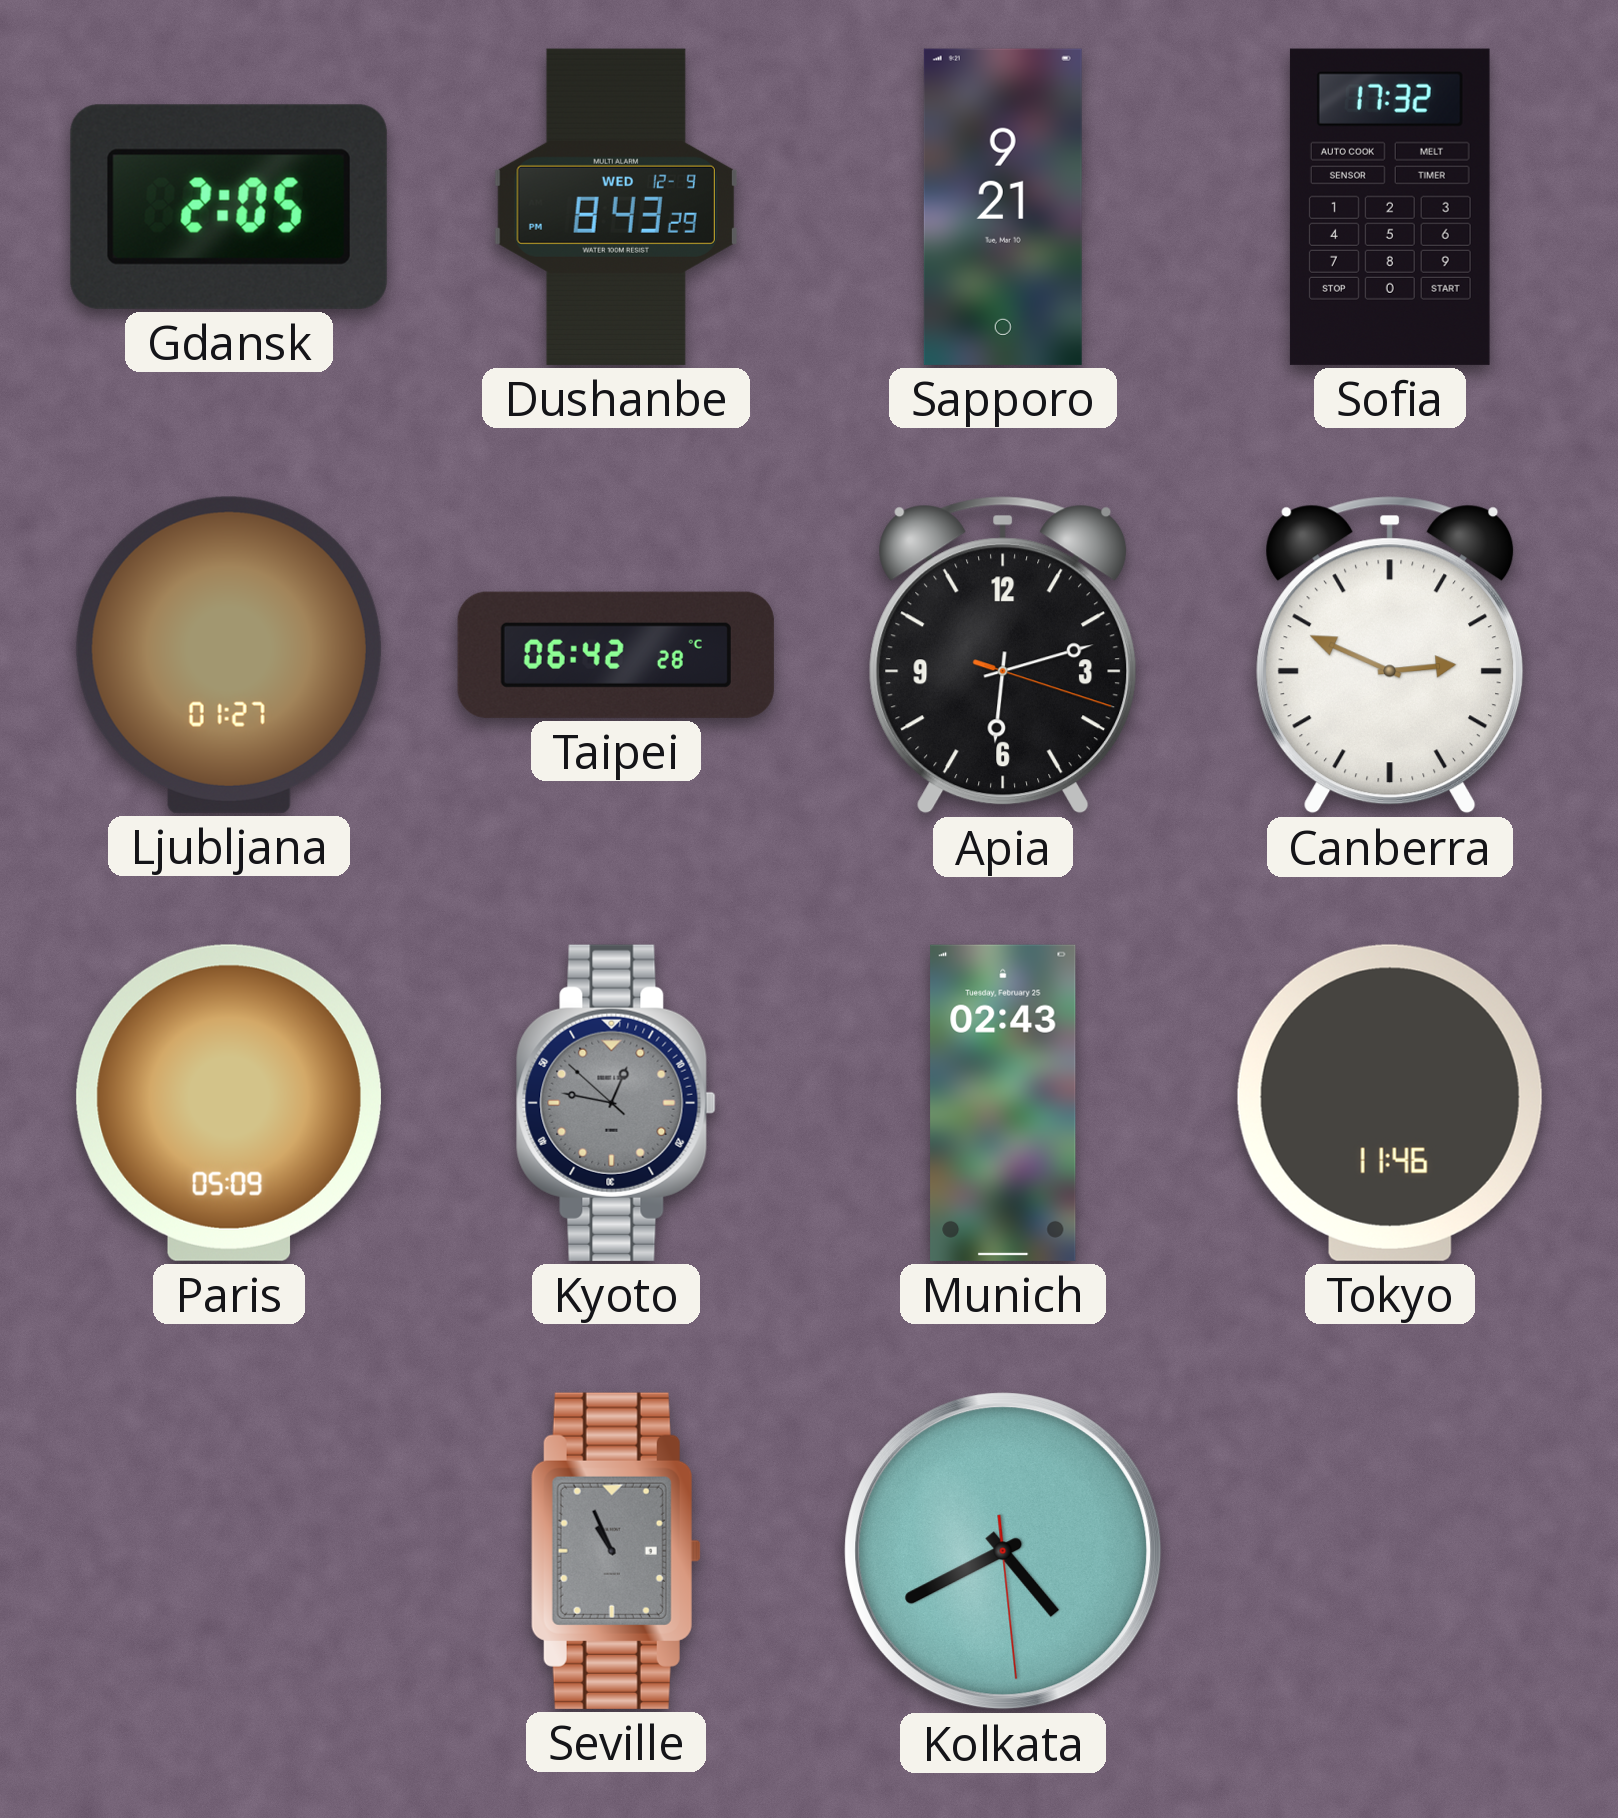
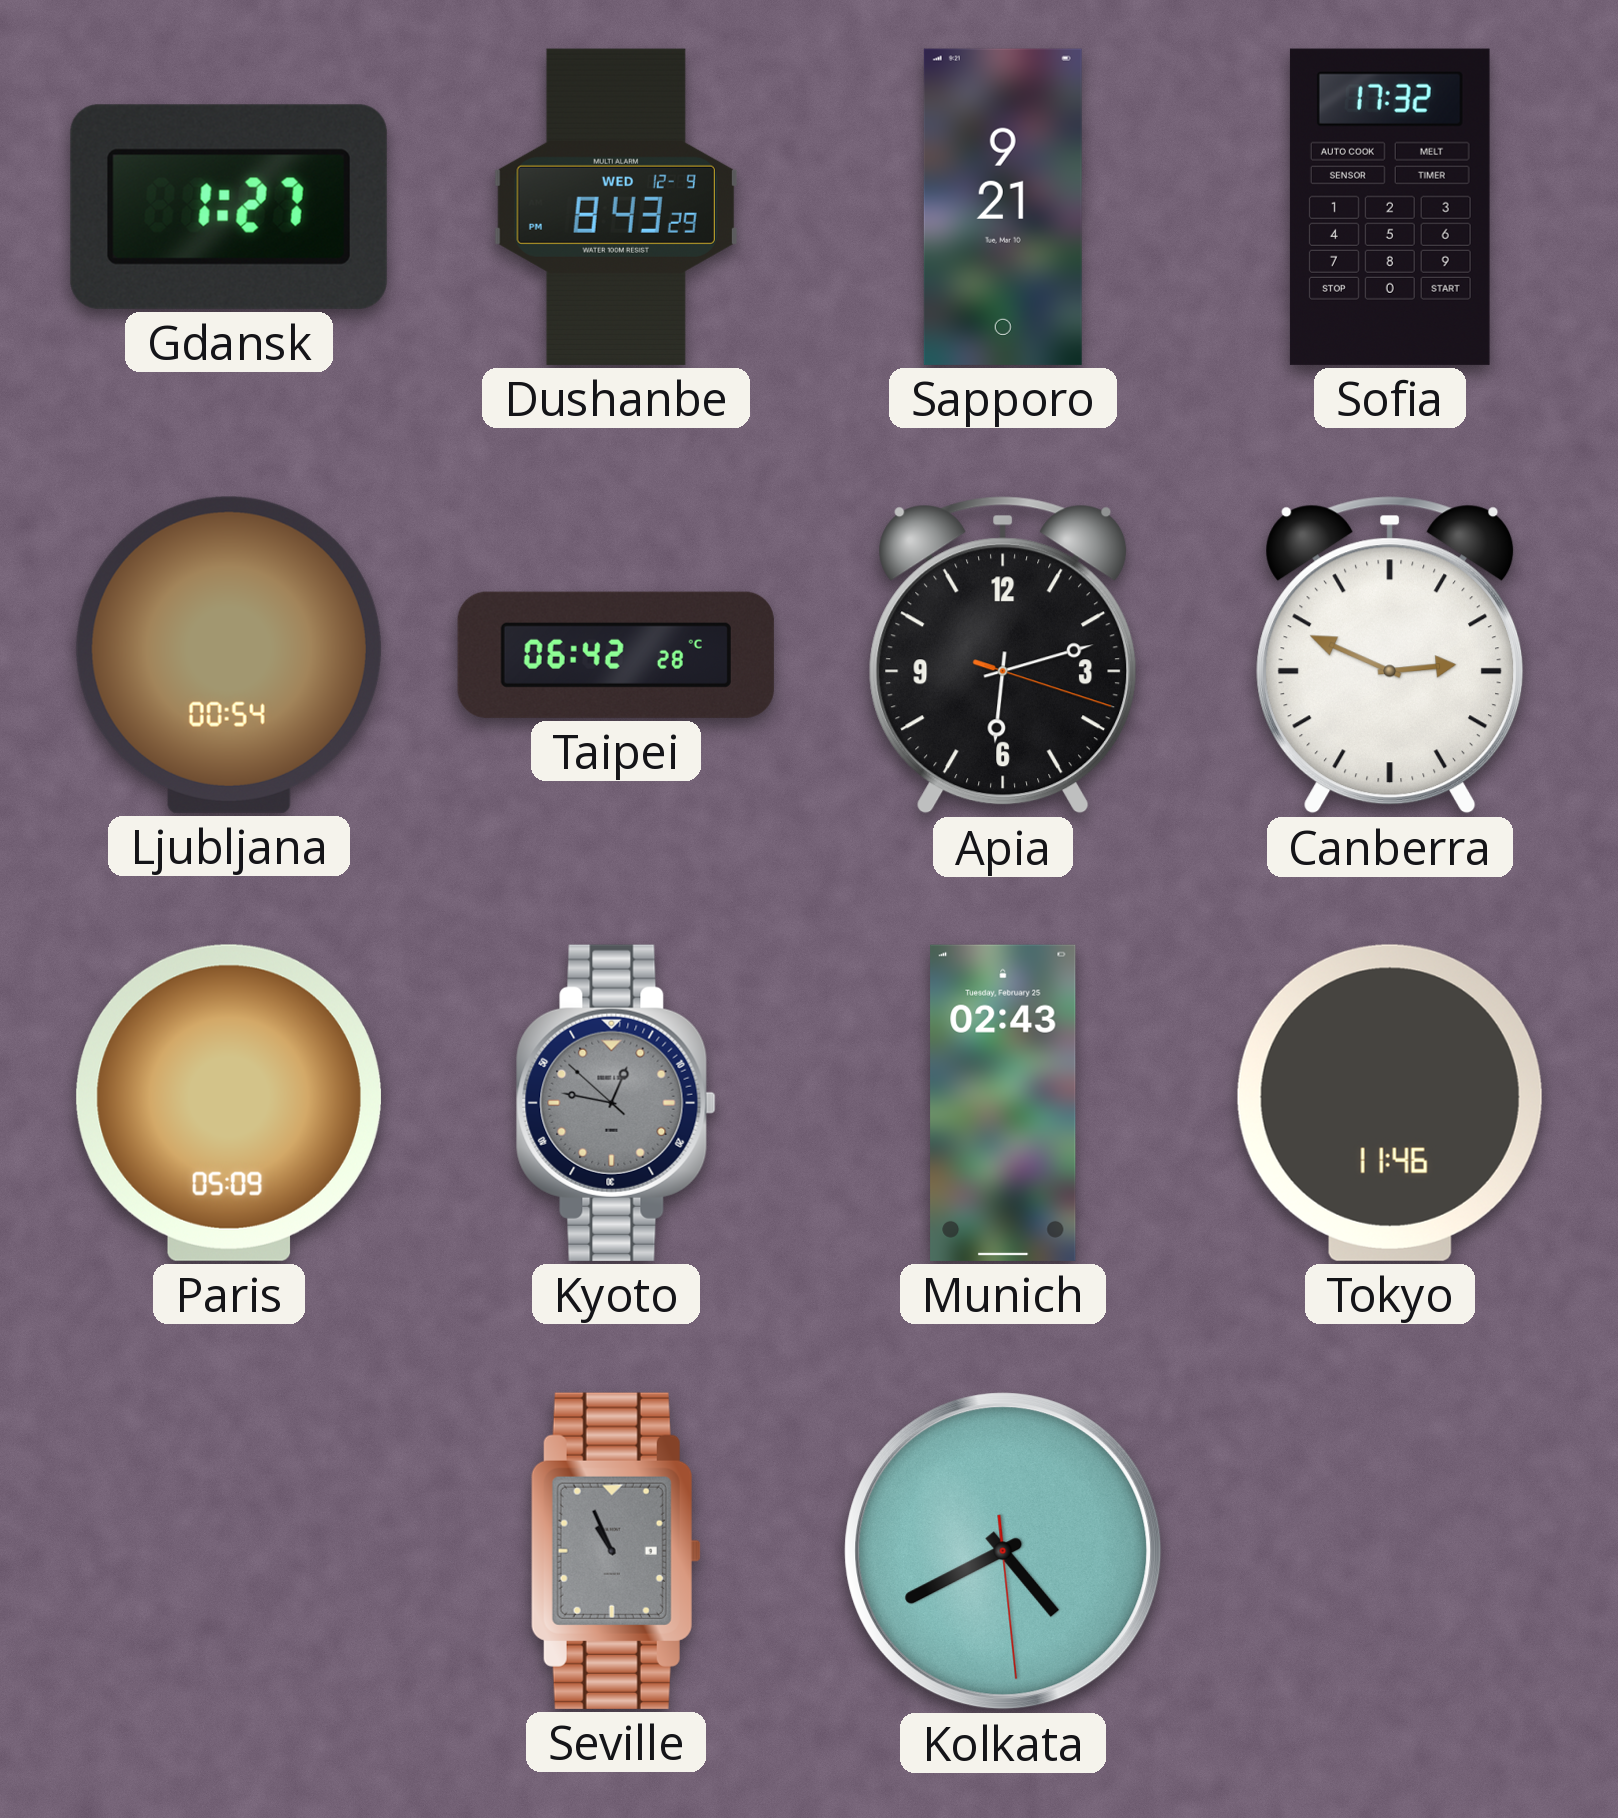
Gdansk: 2:05 -> 1:27 (229, 207)
Ljubljana: 01:27 -> 00:54 (229, 655)
